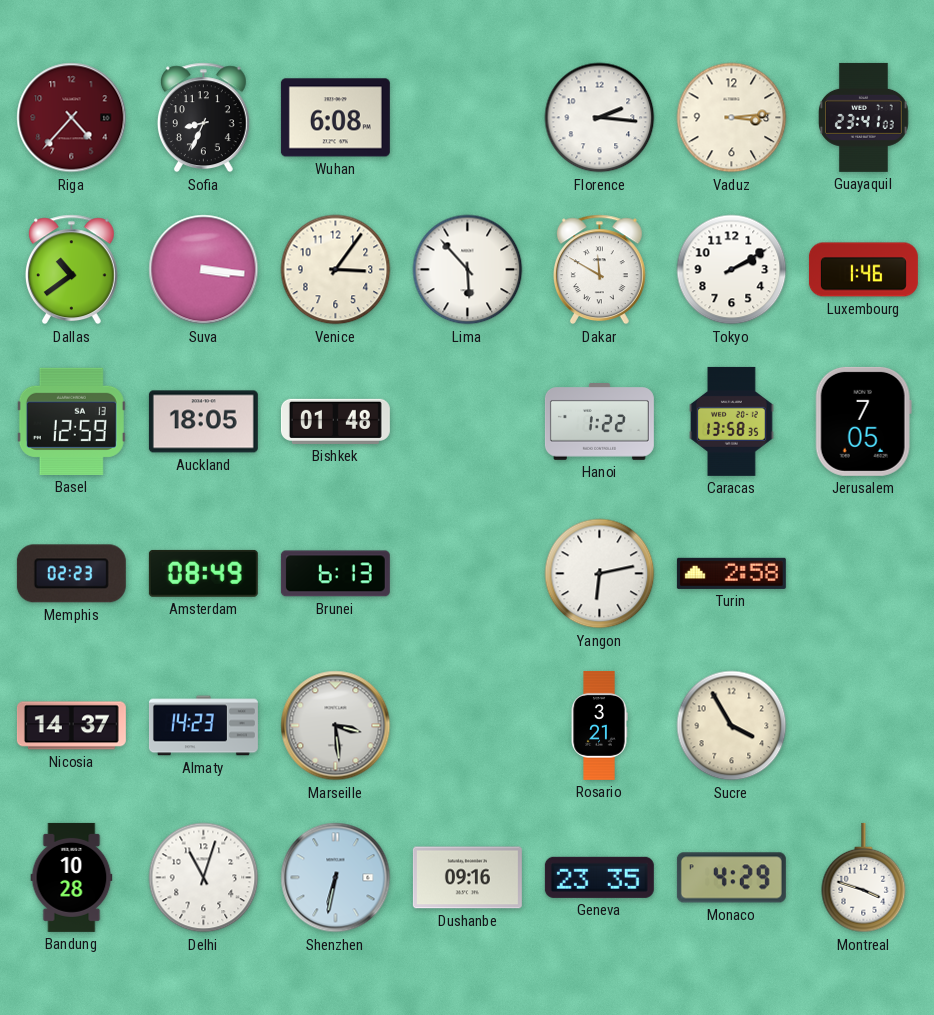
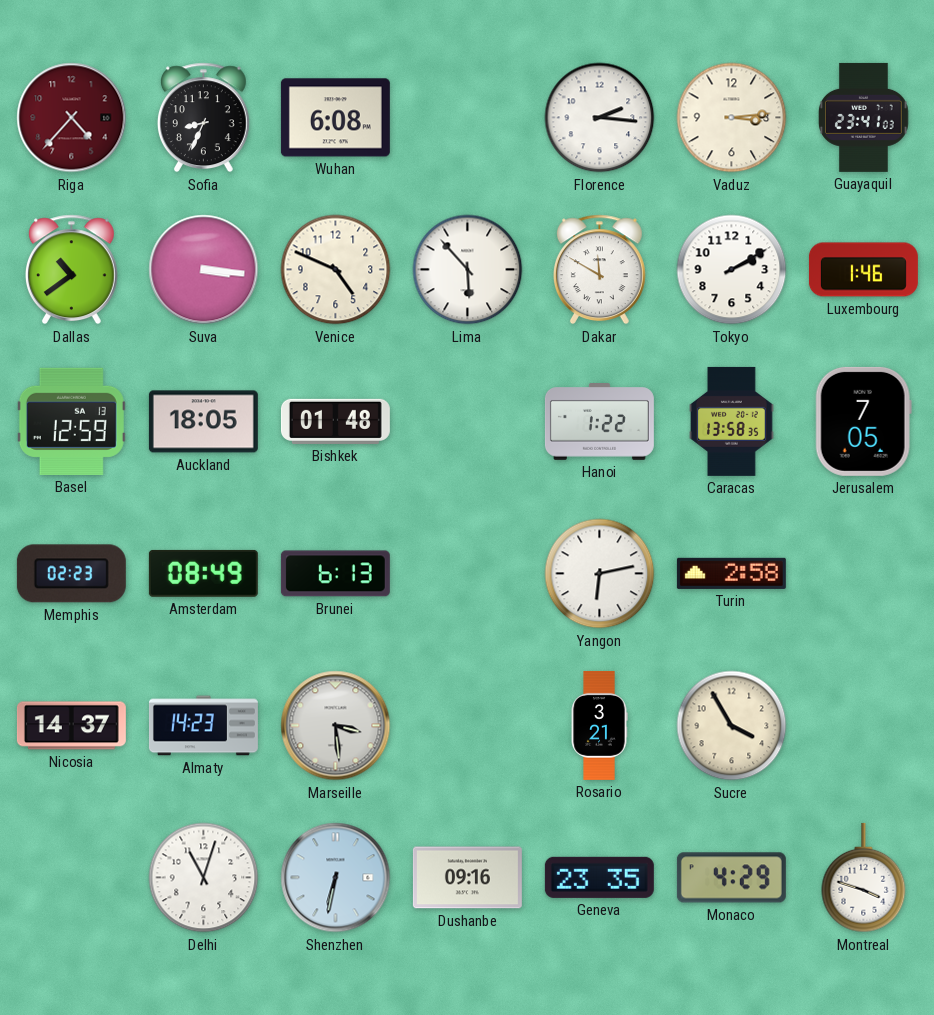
Venice: 3:06 -> 4:49 (336, 270)
Bandung: 10:28 -> none (72, 877)
